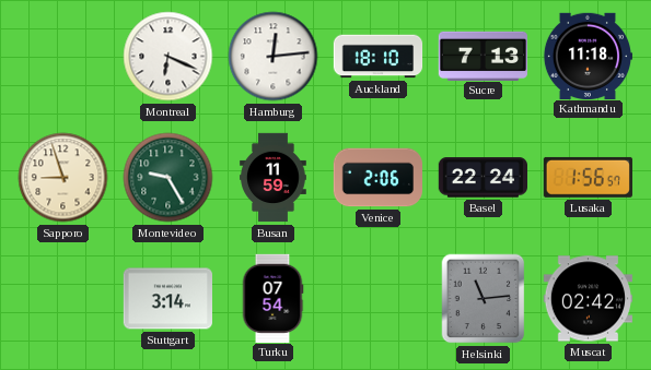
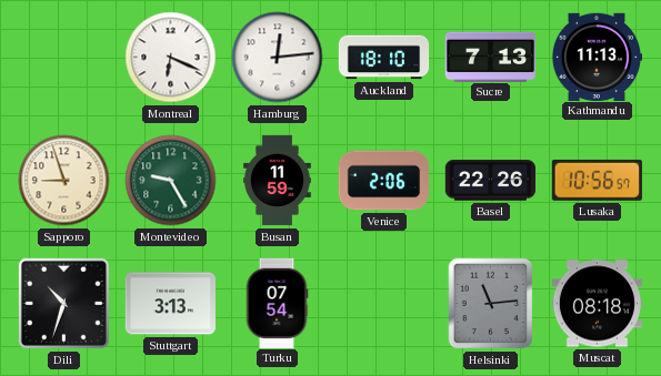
Kathmandu: 11:18 -> 11:13 (595, 57)
Basel: 22:24 -> 22:26 (490, 181)
Lusaka: 1:56 -> 10:56 (597, 180)
Dili: none -> 10:33 (63, 303)
Stuttgart: 3:14 -> 3:13 (170, 304)
Muscat: 02:42 -> 08:18 (597, 304)
